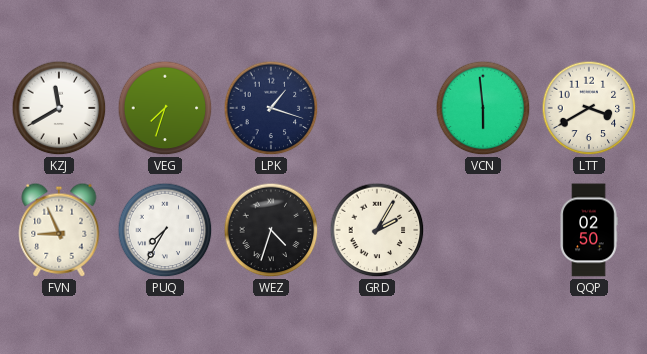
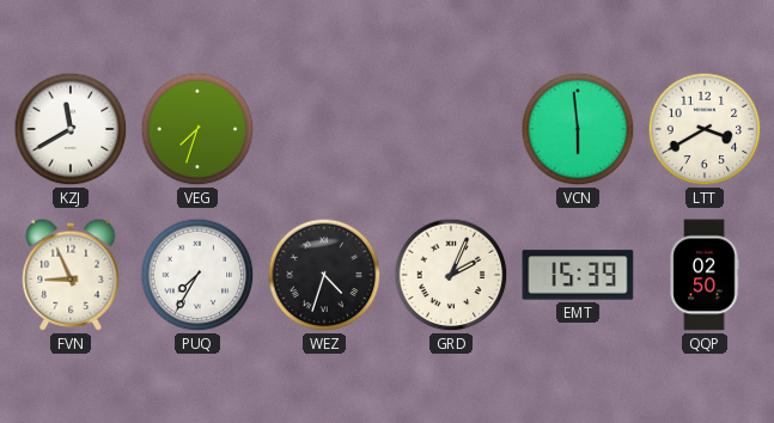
LPK: 1:18 -> none (271, 108)
GRD: 2:05 -> 2:04 (451, 275)
EMT: none -> 15:39 (578, 275)
